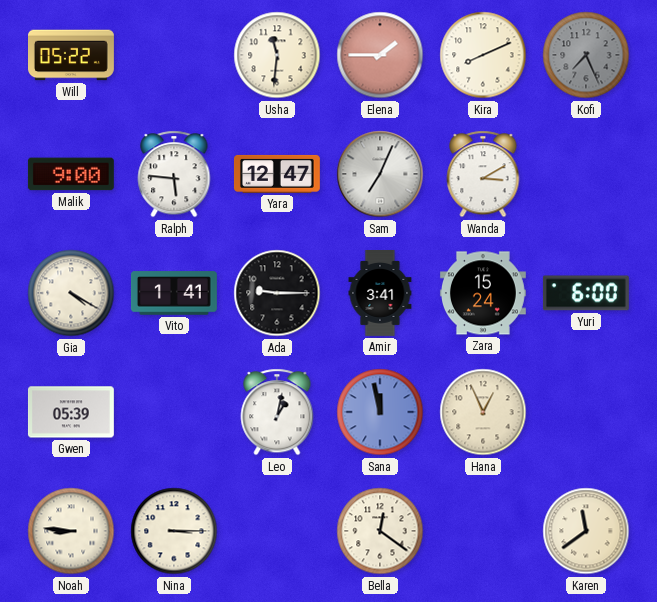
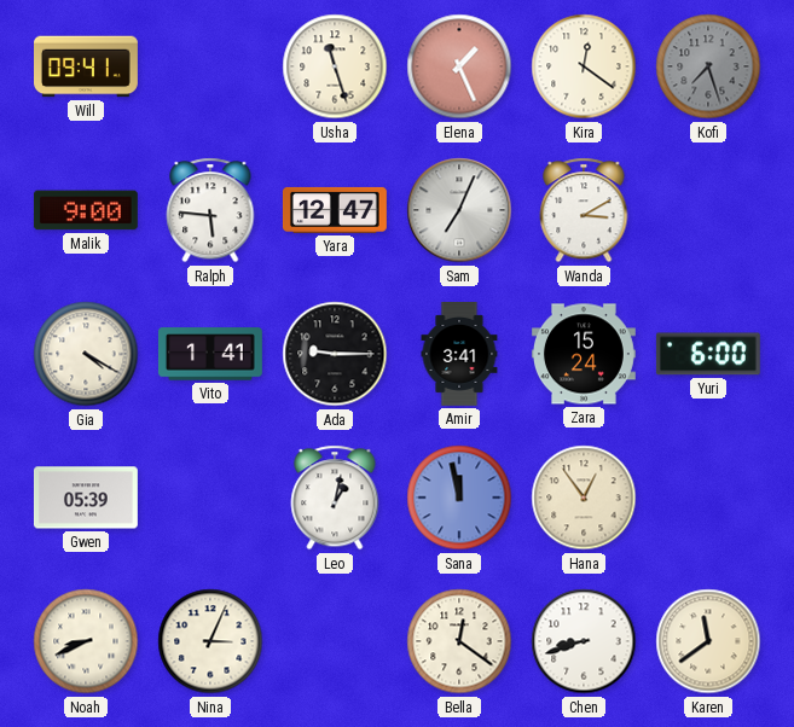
Will: 05:22 -> 09:41 (87, 66)
Usha: 11:31 -> 11:27 (335, 66)
Elena: 1:45 -> 1:26 (459, 66)
Kira: 8:11 -> 12:21 (584, 66)
Kofi: 7:26 -> 7:27 (708, 66)
Hana: 12:56 -> 12:54 (584, 498)
Noah: 8:46 -> 8:41 (86, 641)
Nina: 3:15 -> 3:04 (210, 641)
Chen: none -> 8:42 (584, 641)
